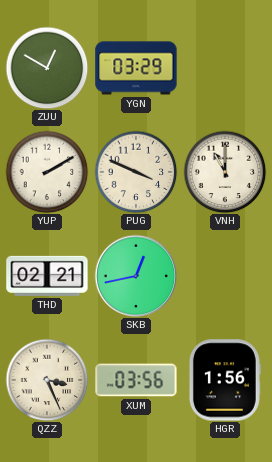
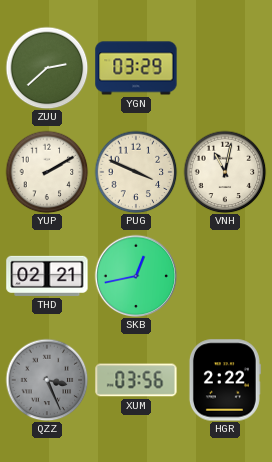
ZUU: 12:50 -> 2:38 (47, 68)
VNH: 11:00 -> 11:02 (225, 172)
QZZ dial: cream -> grey (47, 380)
HGR: 1:56 -> 2:22 (224, 380)
